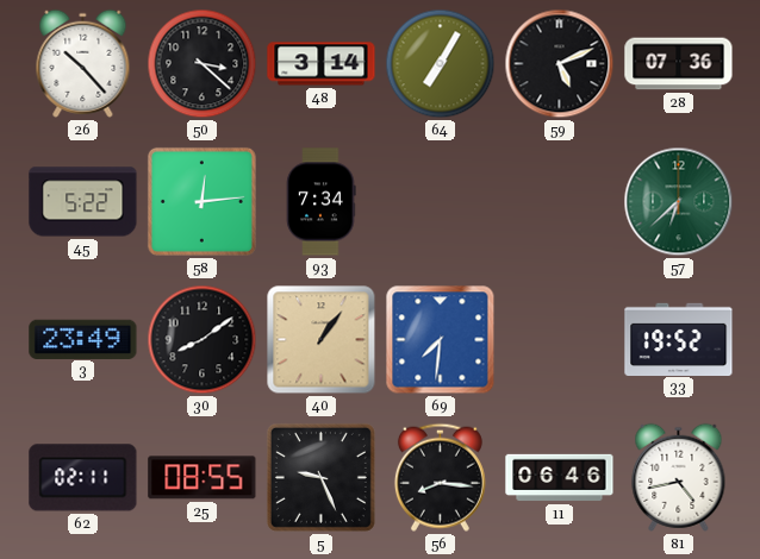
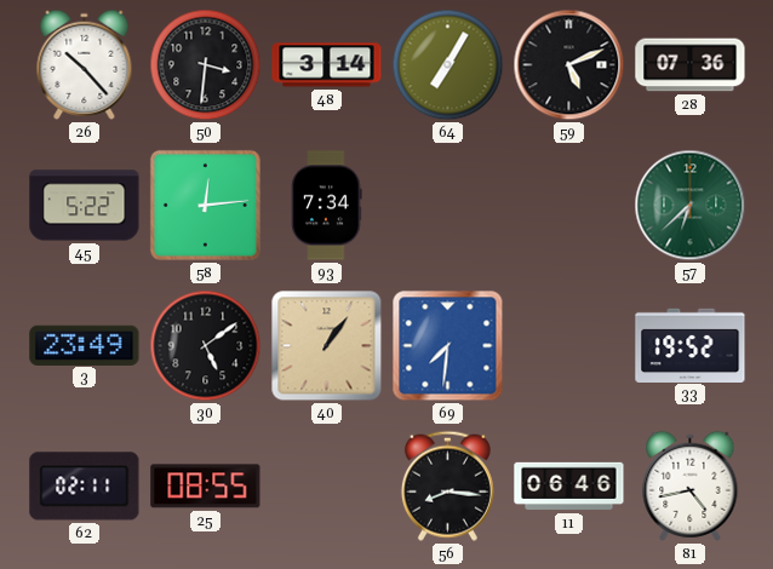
50: 3:22 -> 3:31 (206, 65)
30: 8:09 -> 5:09 (206, 346)
5: 9:26 -> none (320, 477)
